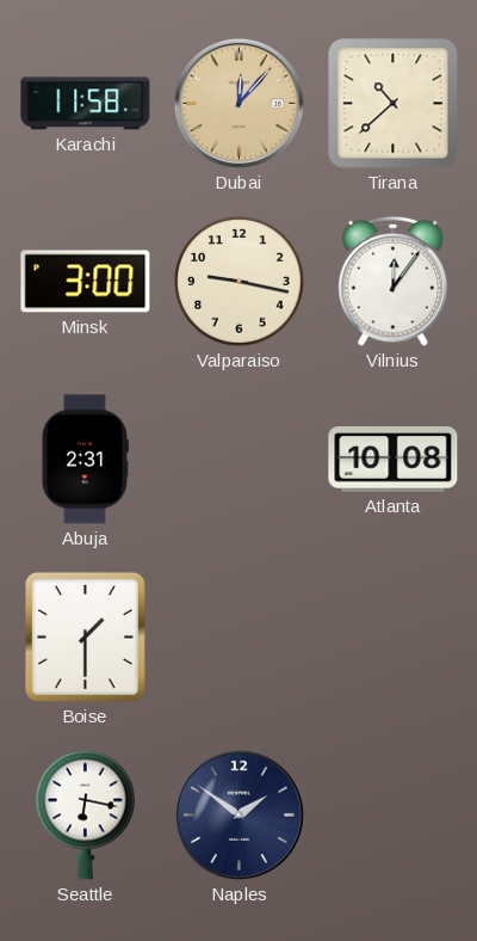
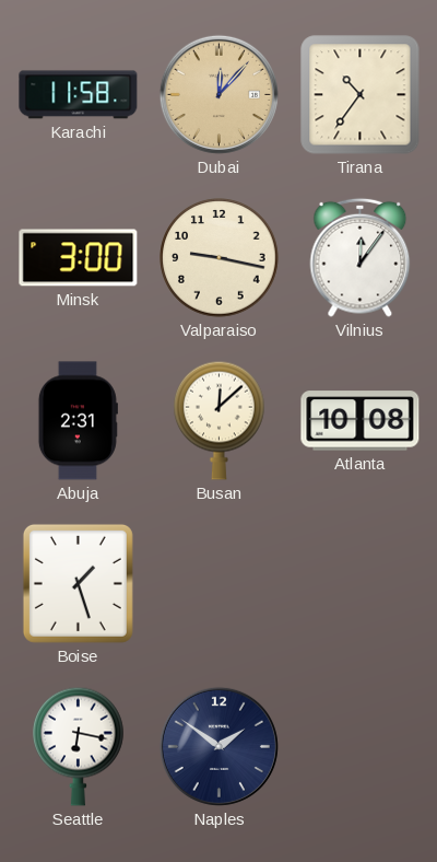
Tirana: 10:38 -> 10:36 (361, 95)
Busan: none -> 12:08 (220, 420)
Boise: 1:30 -> 1:27 (78, 583)
